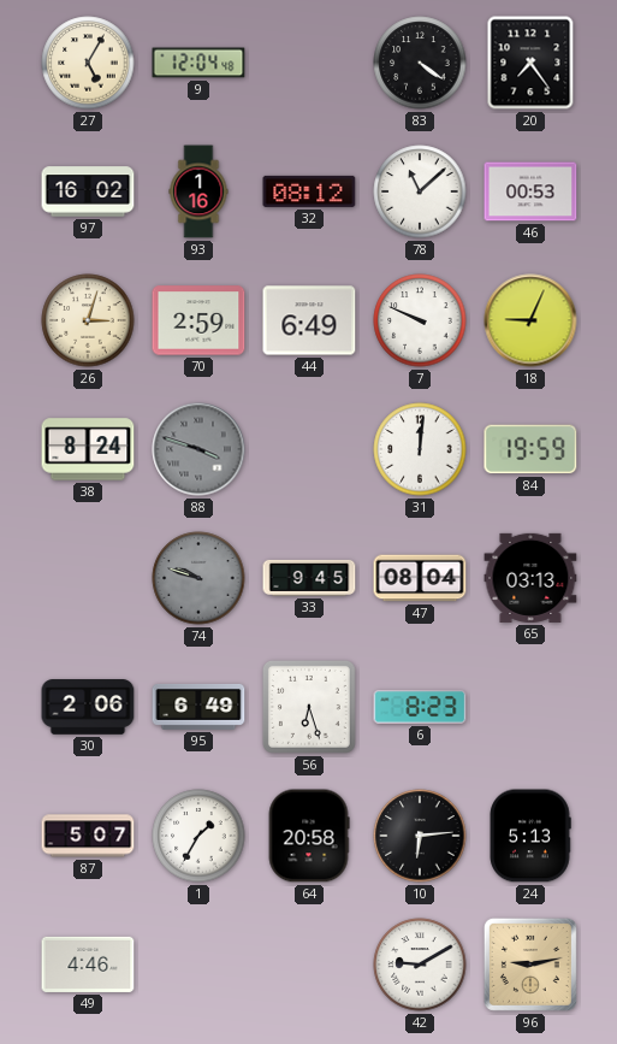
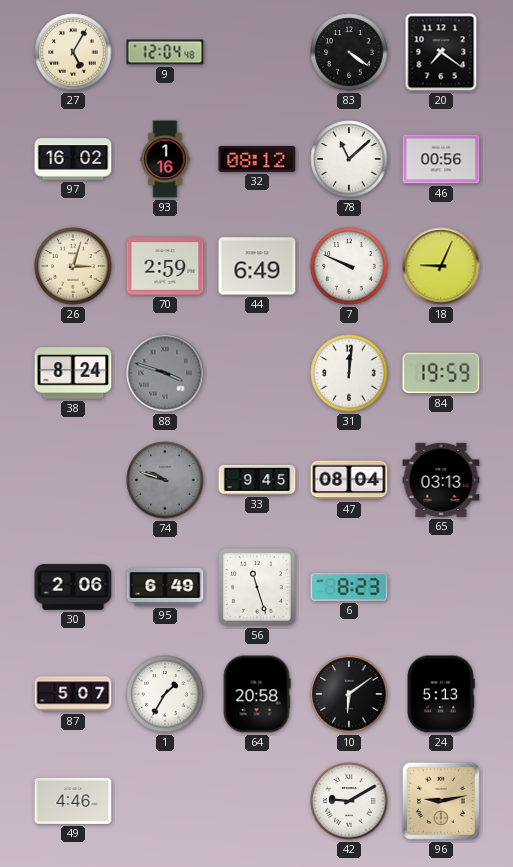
20: 7:24 -> 7:21 (441, 52)
46: 00:53 -> 00:56 (441, 159)
56: 6:27 -> 11:27 (257, 587)
10: 6:14 -> 6:09 (349, 694)
